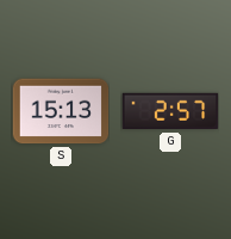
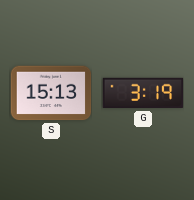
G: 2:57 -> 3:19 (143, 93)
